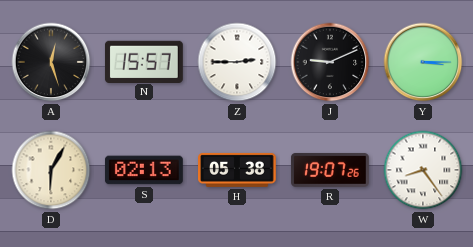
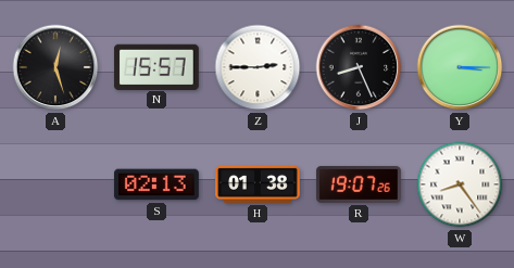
J: 9:11 -> 8:26 (359, 67)
D: 6:05 -> none (51, 170)
H: 05:38 -> 01:38 (259, 184)
